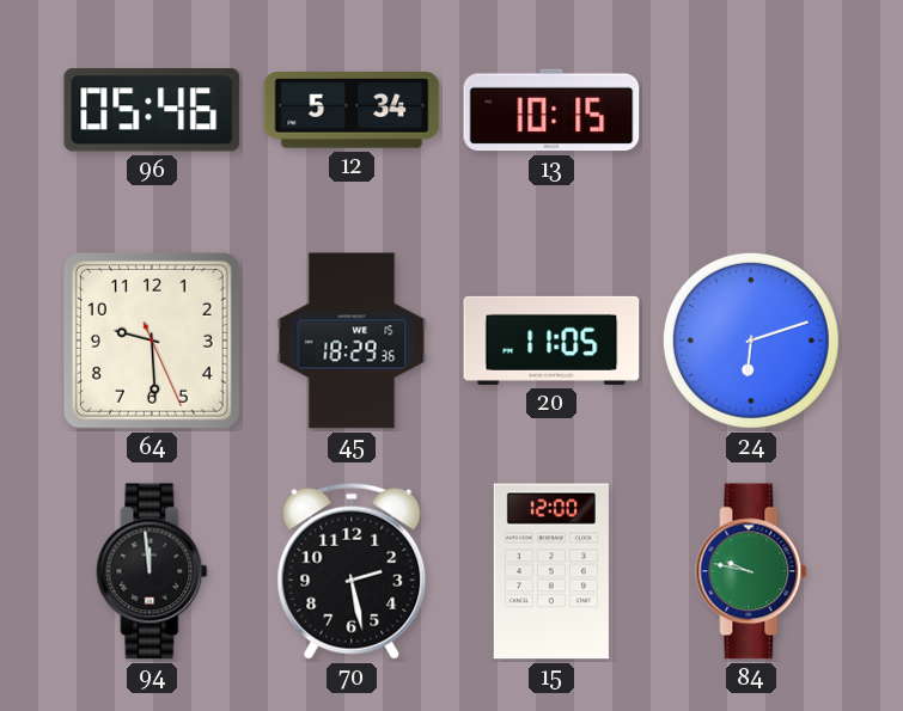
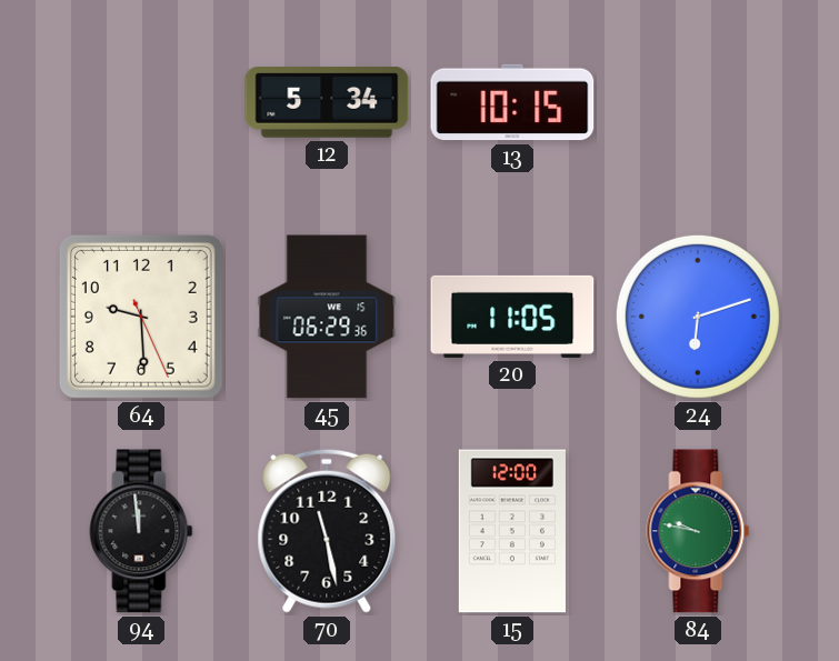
96: 05:46 -> none (152, 110)
45: 18:29 -> 06:29 (327, 317)
70: 2:28 -> 11:28 (327, 531)
